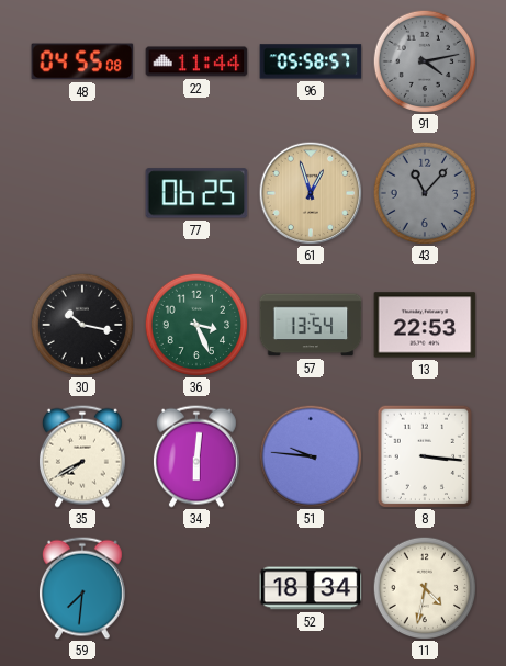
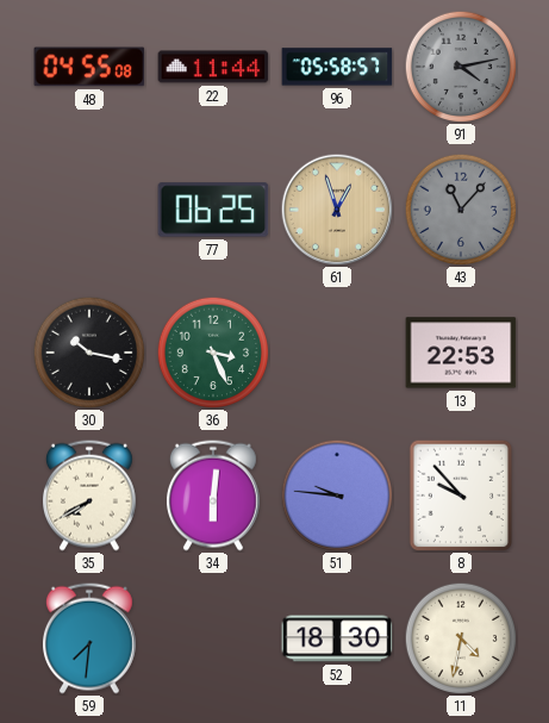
57: 13:54 -> none (311, 325)
8: 3:16 -> 9:53 (461, 495)
52: 18:34 -> 18:30 (337, 638)
